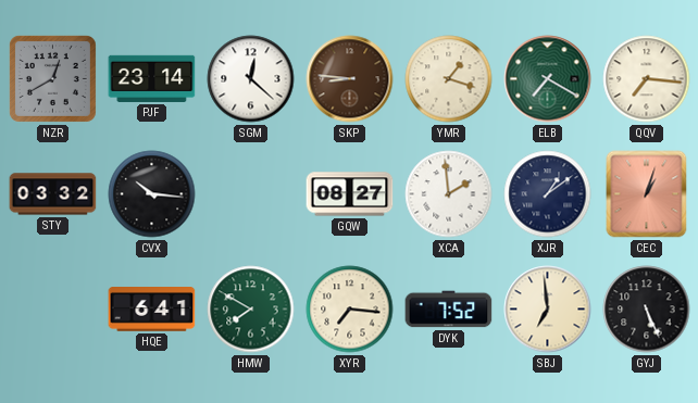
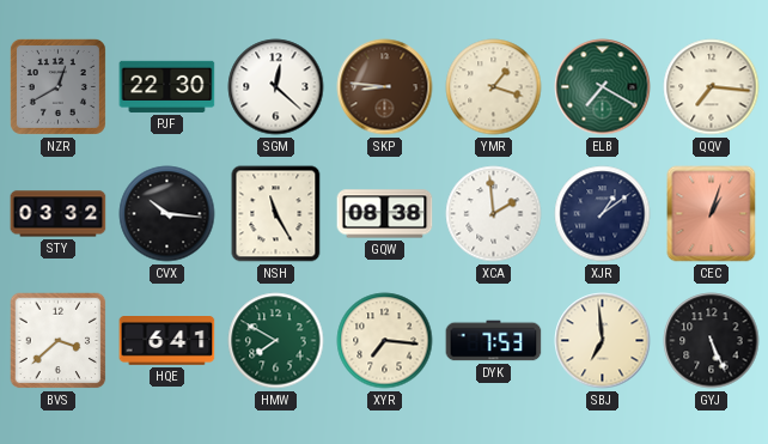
PJF: 23:14 -> 22:30 (167, 86)
NSH: none -> 11:25 (276, 214)
GQW: 08:27 -> 08:38 (385, 214)
BVS: none -> 3:38 (59, 341)
DYK: 7:52 -> 7:53 (494, 341)
